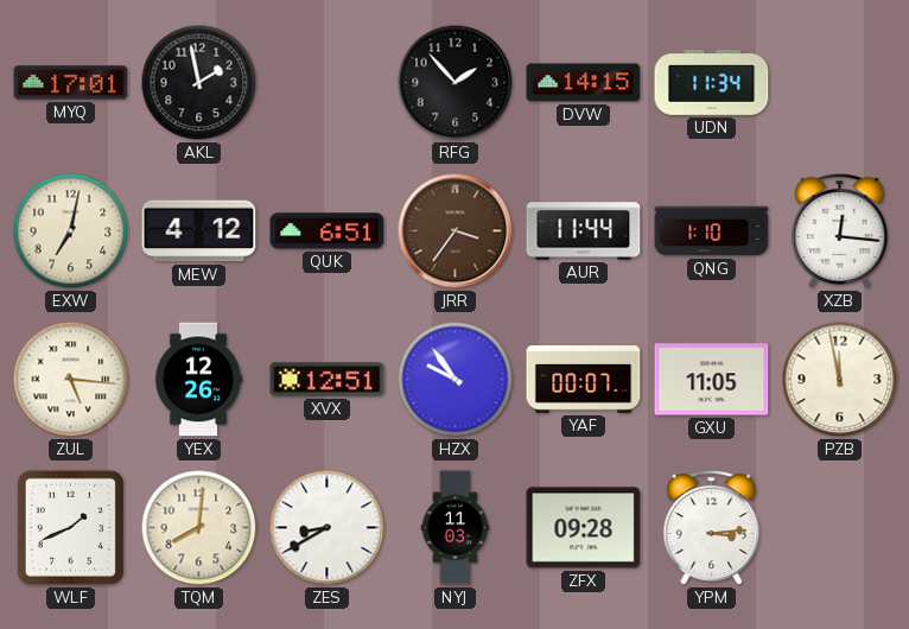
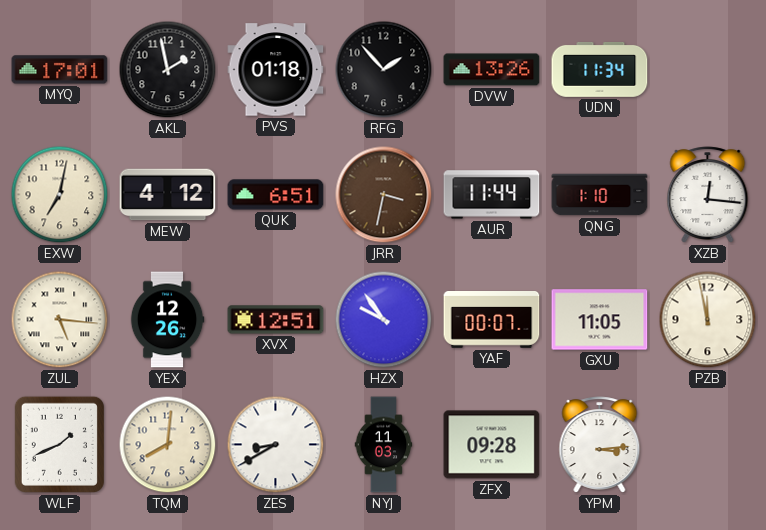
PVS: none -> 01:18 (276, 70)
DVW: 14:15 -> 13:26 (492, 70)
JRR: 3:36 -> 3:32 (384, 195)
